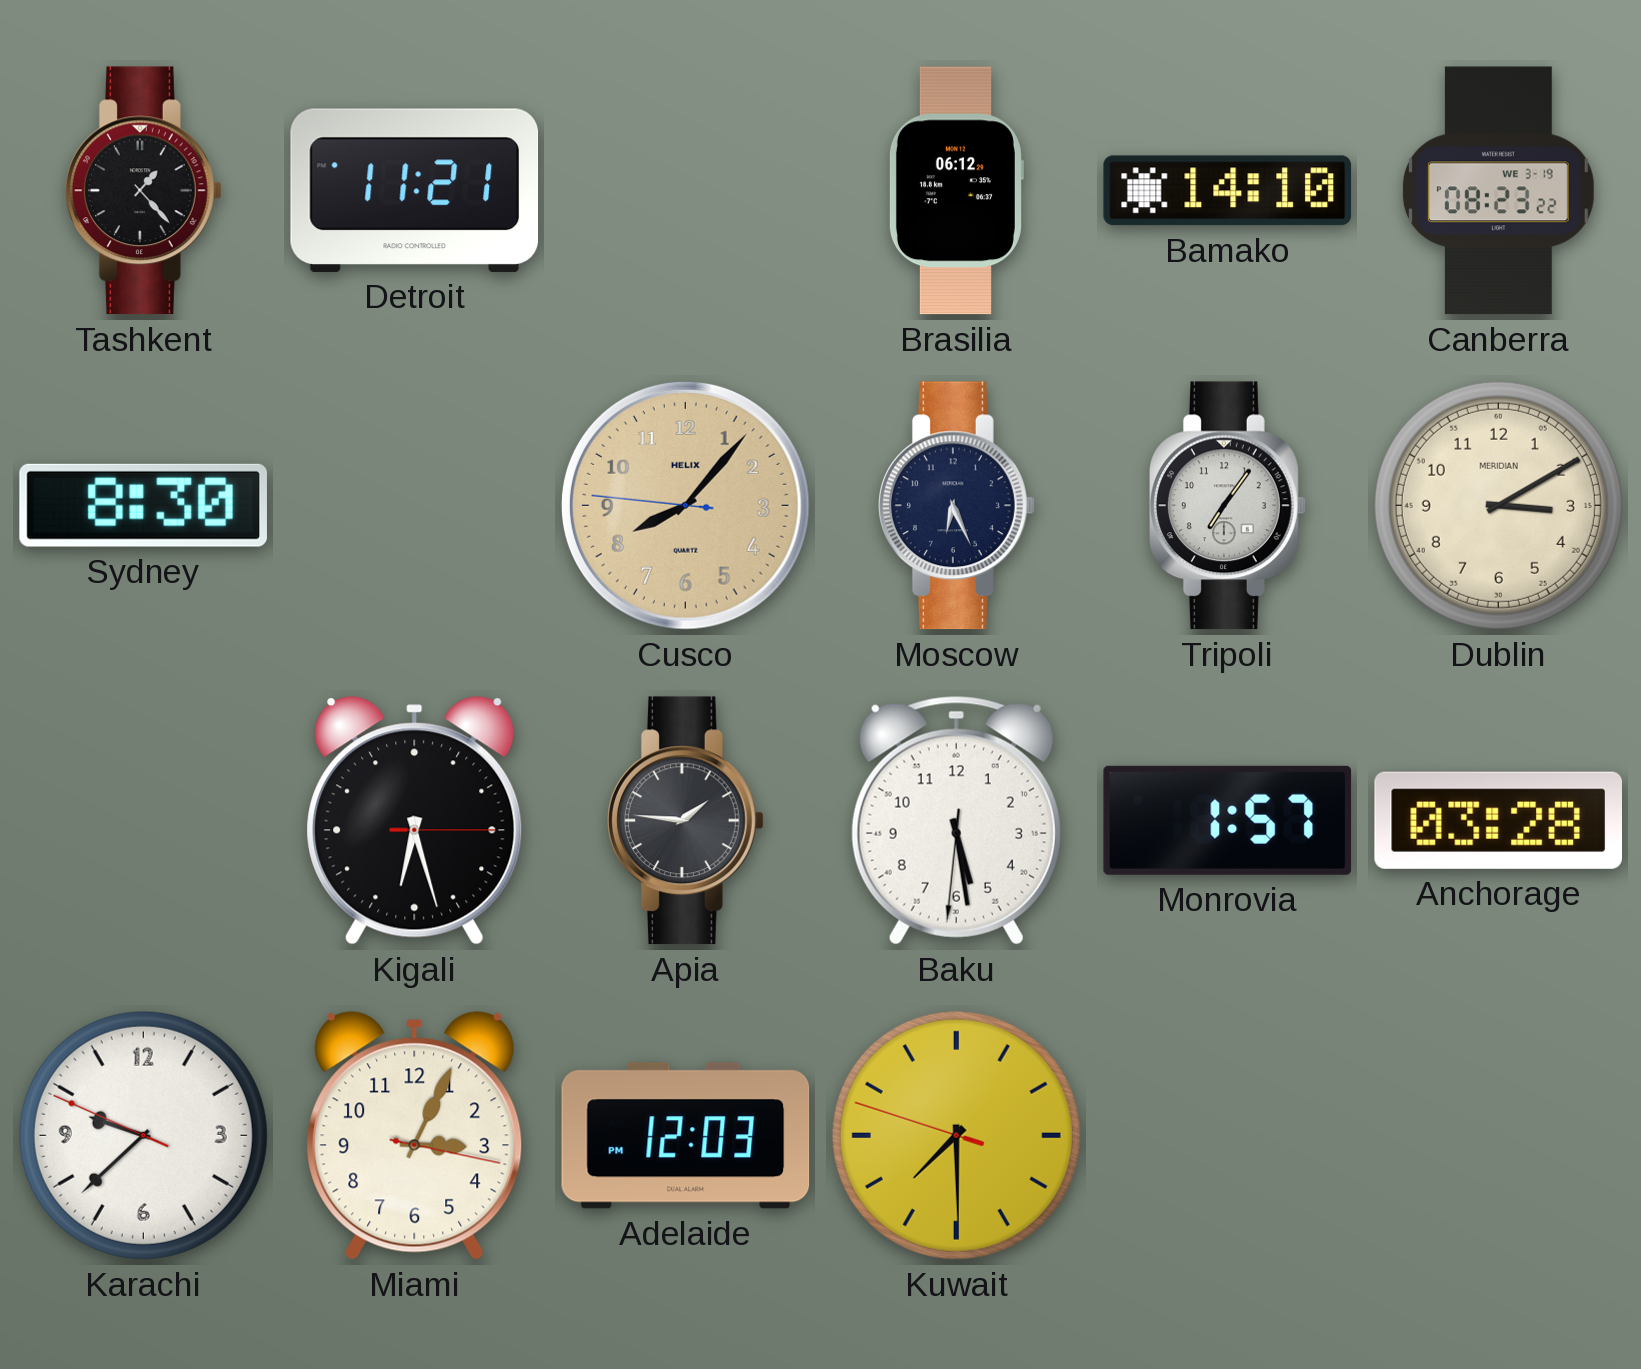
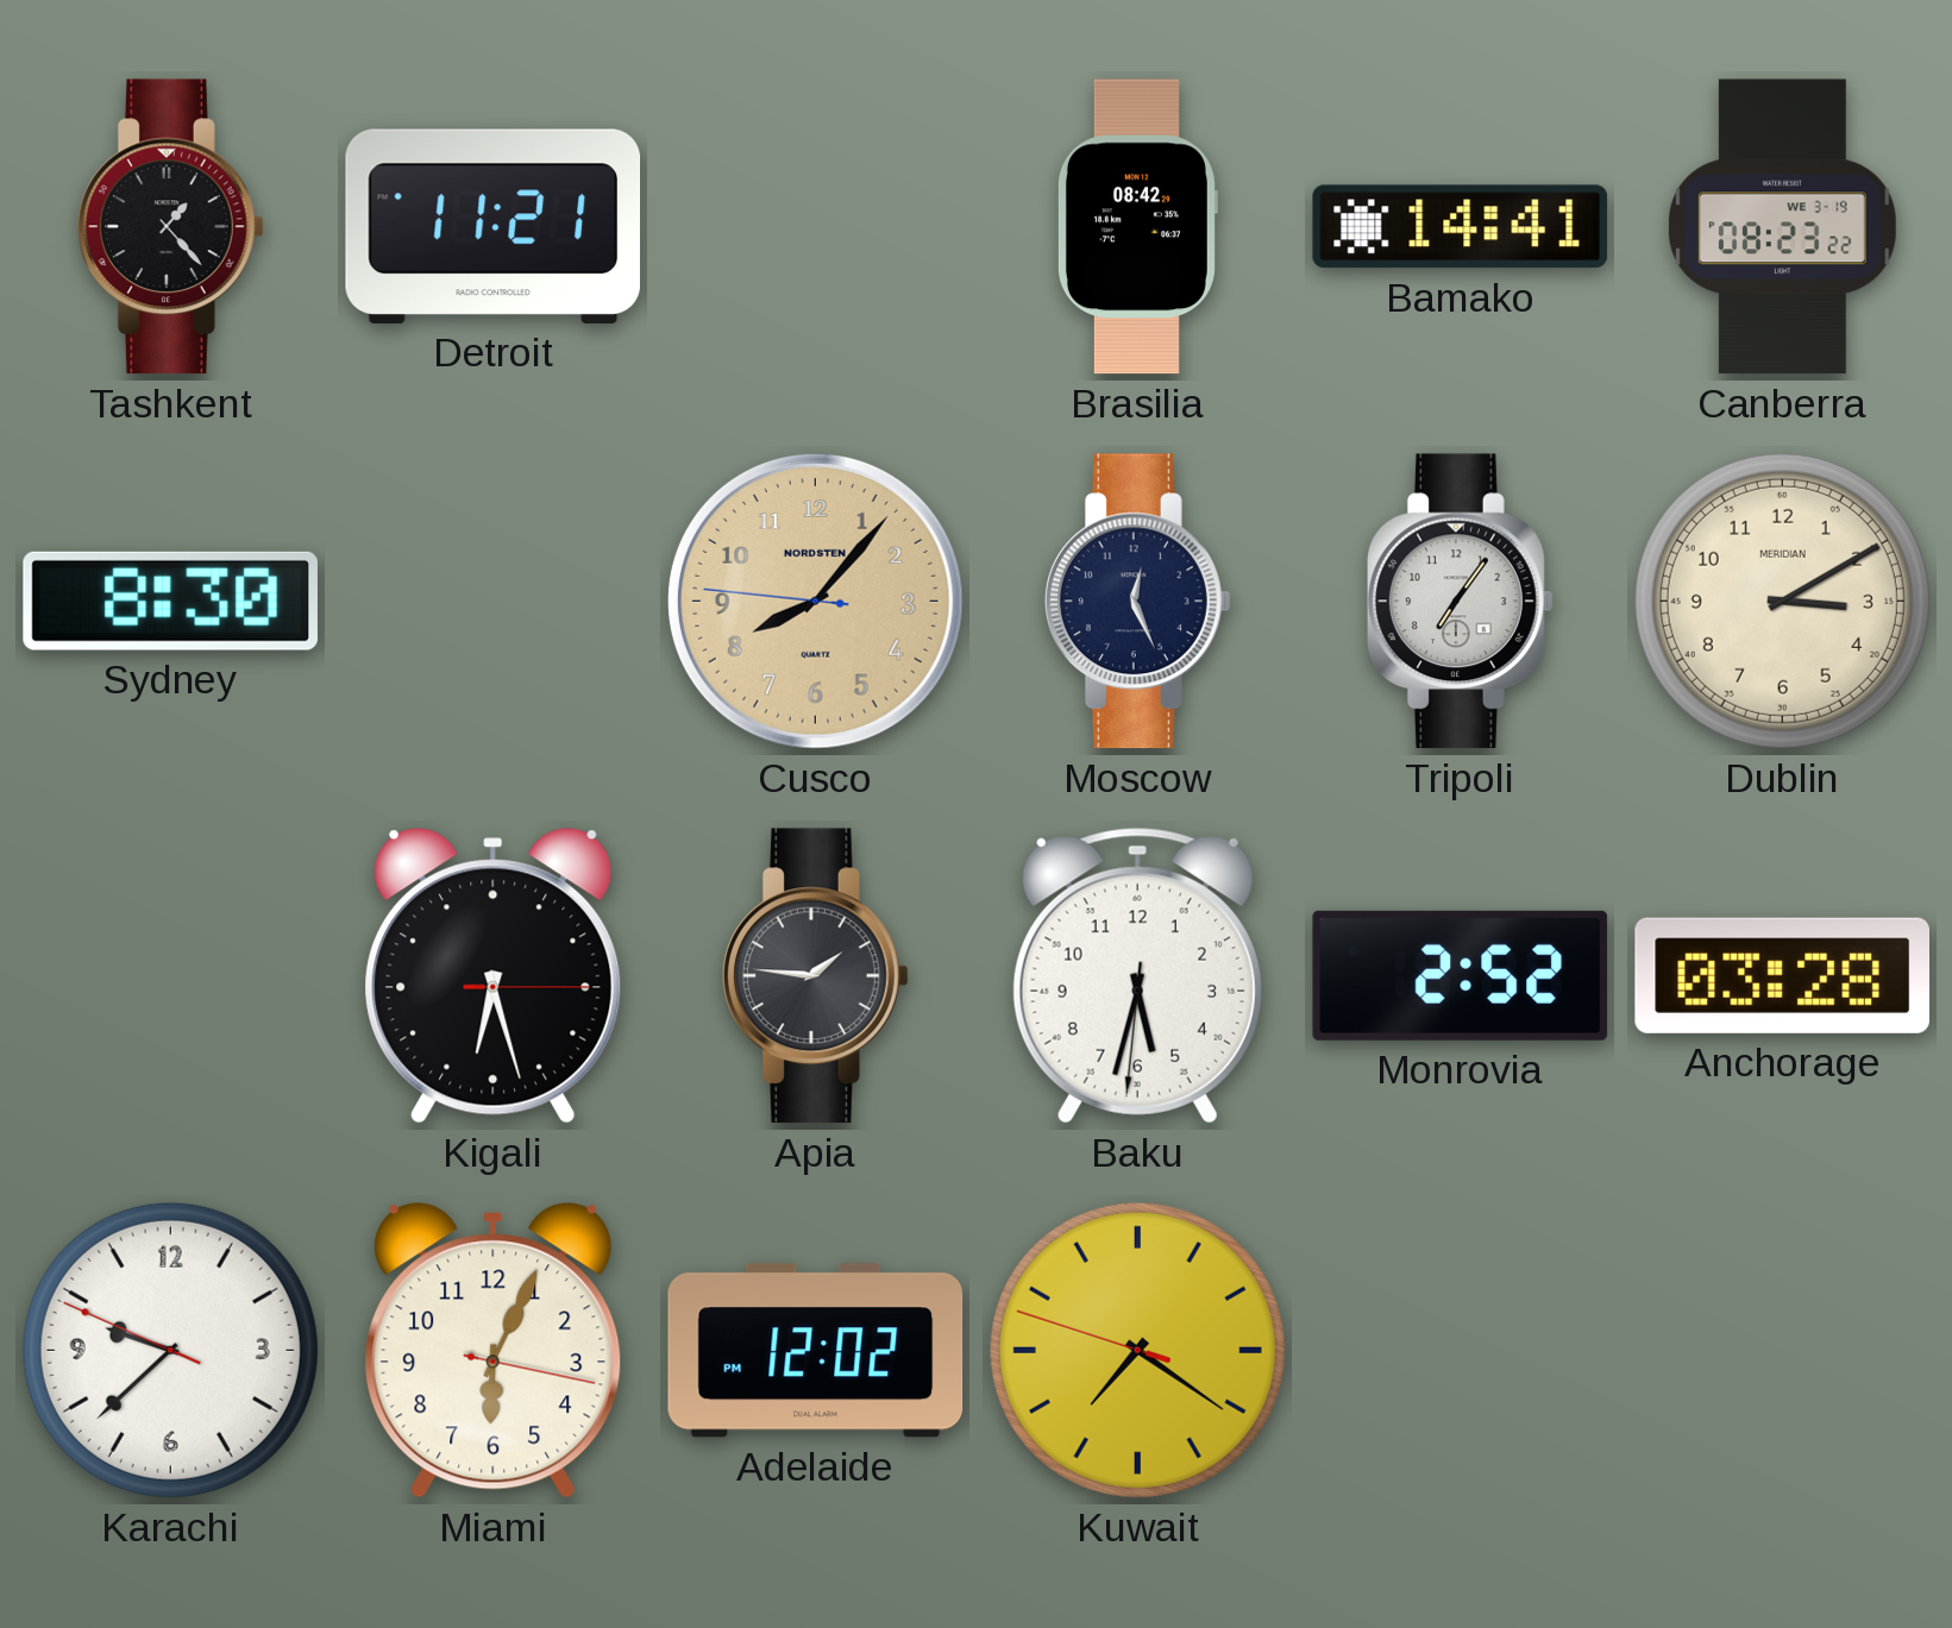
Brasilia: 06:12 -> 08:42 (1137, 227)
Bamako: 14:10 -> 14:41 (1461, 227)
Cusco brand: HELIX -> NORDSTEN (815, 601)
Moscow: 6:26 -> 12:26 (1138, 602)
Baku: 5:28 -> 5:32 (1137, 975)
Monrovia: 1:57 -> 2:52 (1461, 975)
Miami: 3:04 -> 6:04 (494, 1351)
Adelaide: 12:03 -> 12:02 (816, 1351)
Kuwait: 7:29 -> 7:20 (1137, 1350)
